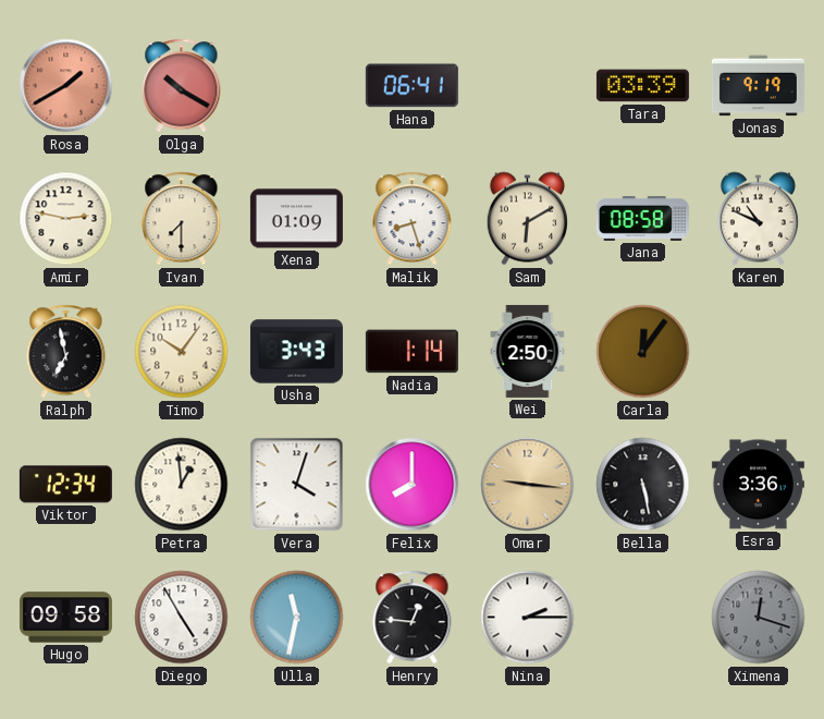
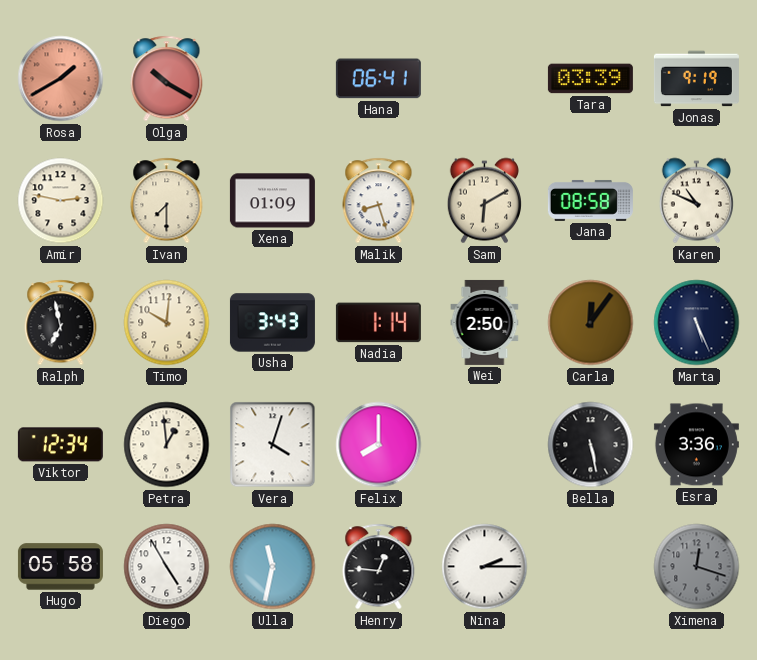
Timo: 10:06 -> 10:01 (167, 323)
Marta: none -> 5:26 (697, 323)
Omar: 9:16 -> none (528, 485)
Hugo: 09:58 -> 05:58 (60, 567)
